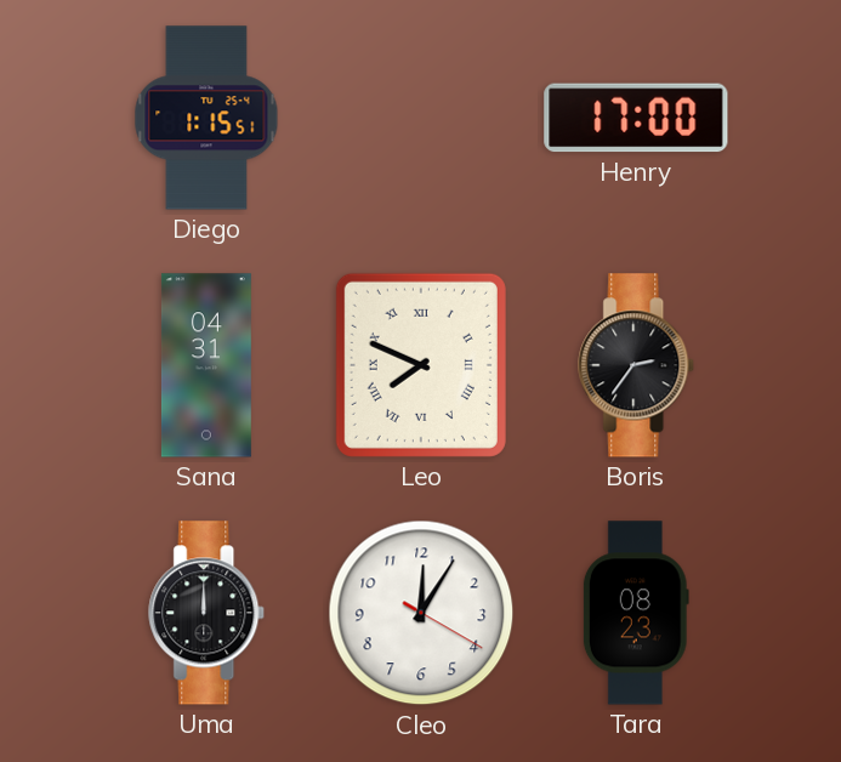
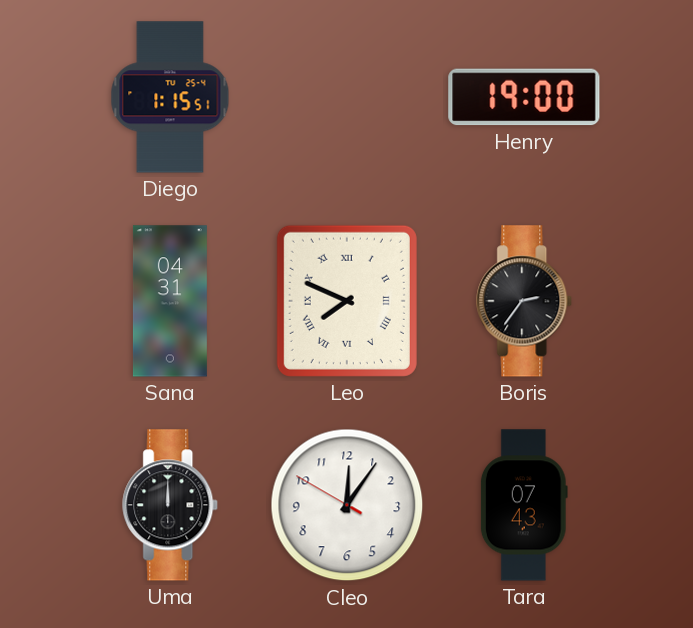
Henry: 17:00 -> 19:00 (524, 97)
Cleo: 12:05:20 -> 12:05:50 (347, 505)
Tara: 08:23 -> 07:43 (524, 505)
